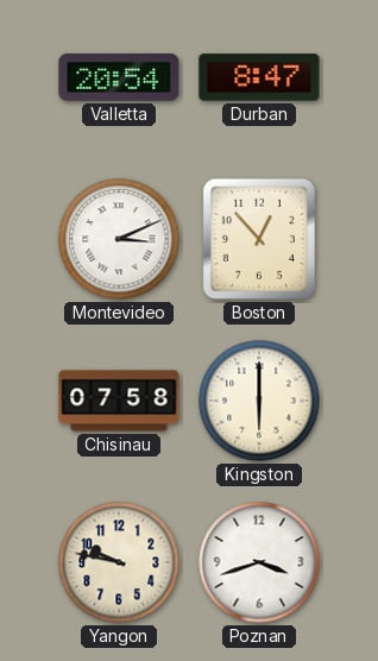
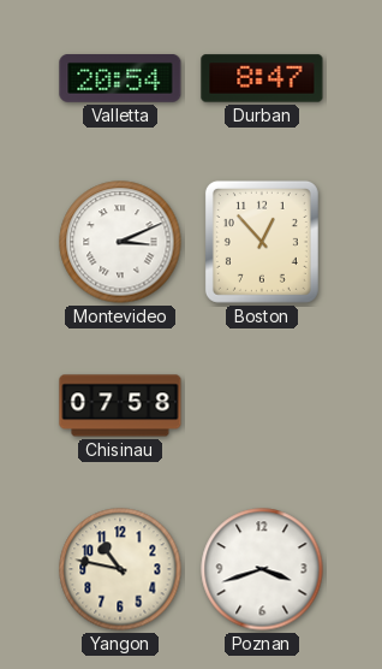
Kingston: 6:00 -> none (259, 401)
Yangon: 9:47 -> 10:47 (120, 569)
